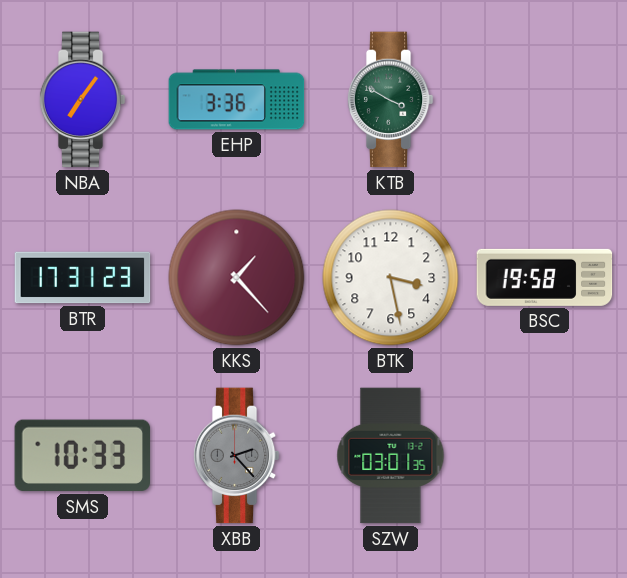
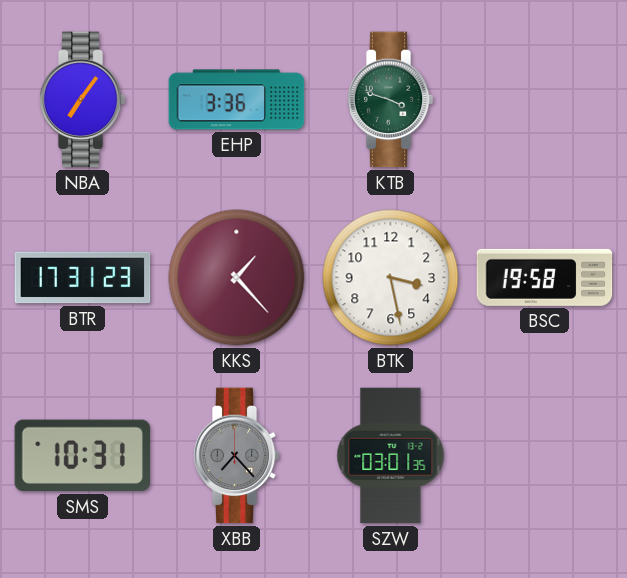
KTB: 3:50 -> 3:48 (390, 100)
SMS: 10:33 -> 10:31 (83, 456)
XBB: 2:23 -> 7:23 (236, 456)
